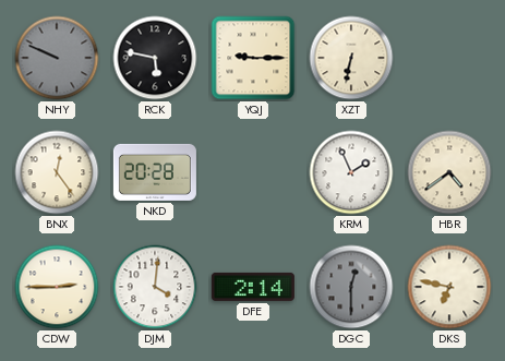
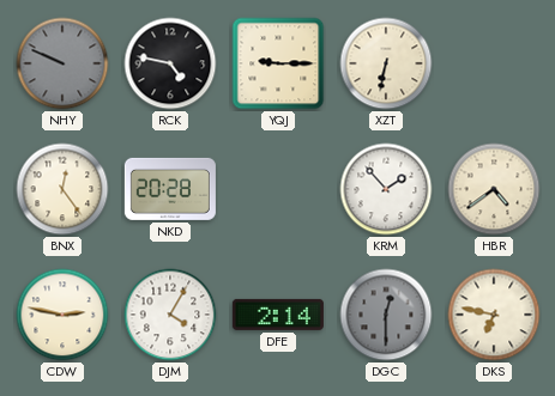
RCK: 5:47 -> 4:47 (170, 63)
KRM: 1:56 -> 1:53 (386, 189)
CDW: 2:45 -> 2:47 (62, 315)
DJM: 4:01 -> 4:05 (170, 315)
